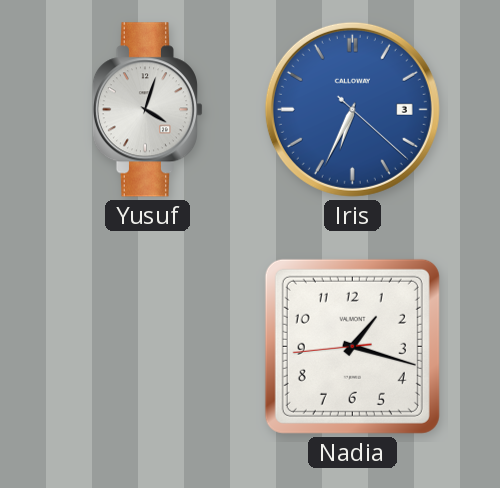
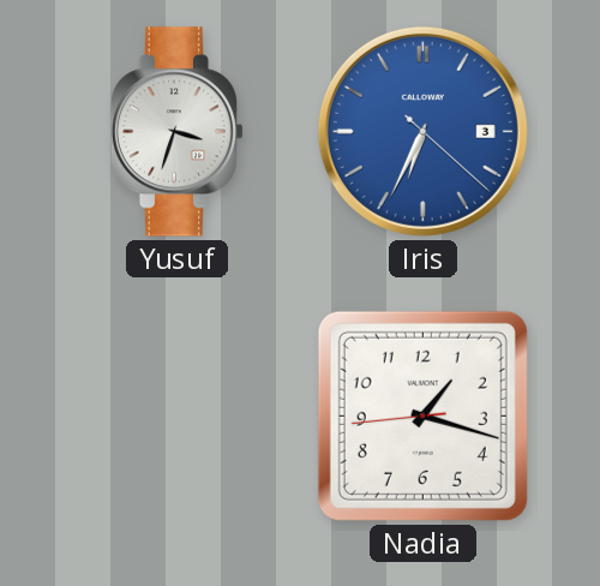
Yusuf: 4:03 -> 3:33 (176, 132)
